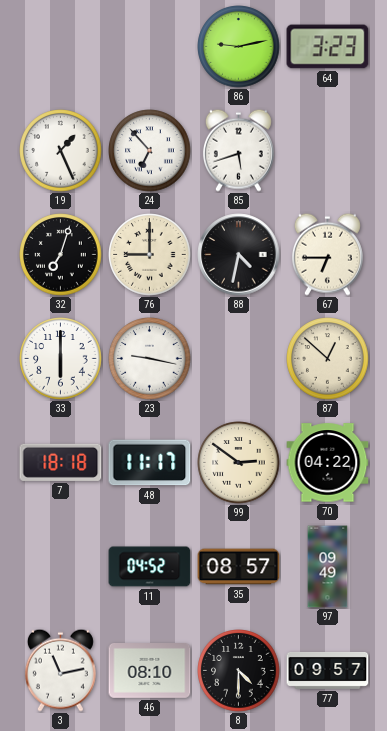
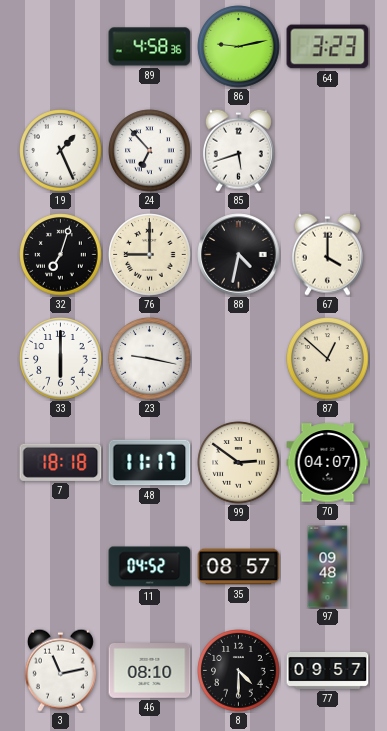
89: none -> 4:58 (150, 47)
67: 6:45 -> 4:00 (327, 254)
70: 04:22 -> 04:07 (328, 463)
97: 09:49 -> 09:48 (328, 567)
